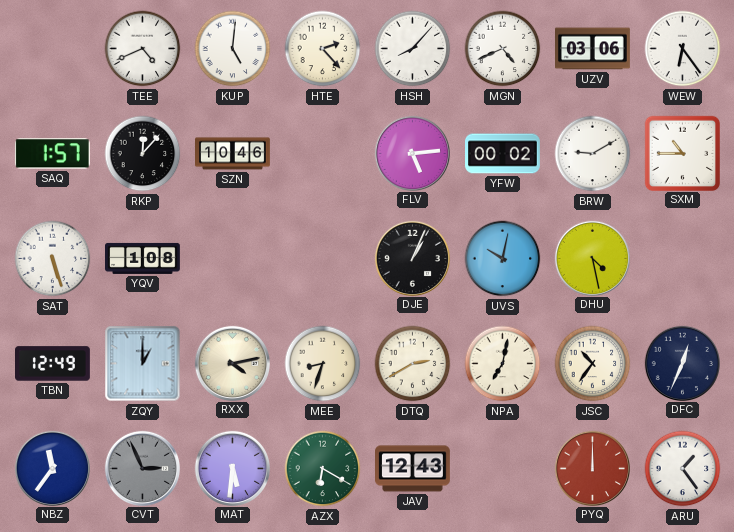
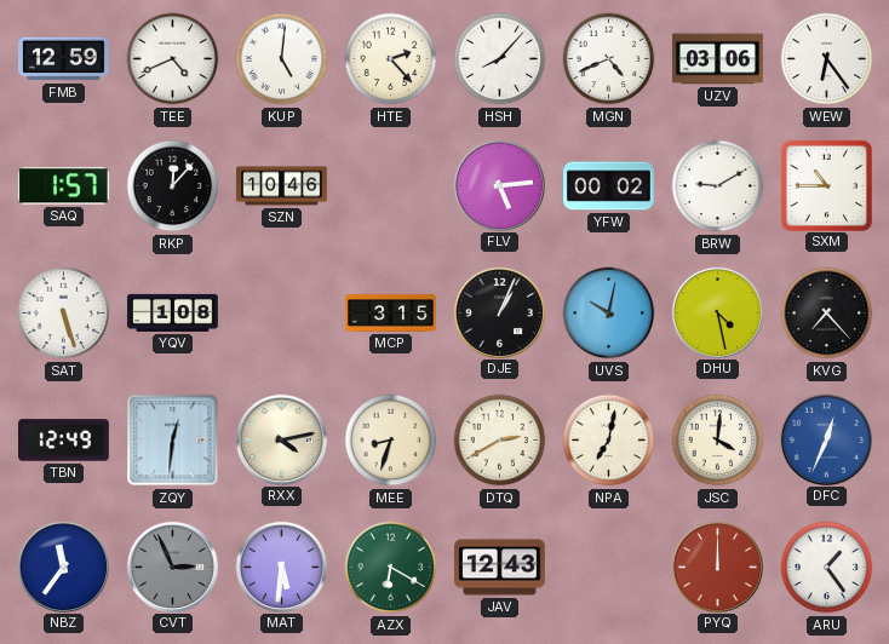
FMB: none -> 12:59 (64, 59)
MCP: none -> 3:15 (391, 314)
KVG: none -> 7:23 (827, 314)
ZQY: 1:00 -> 12:31 (173, 441)
JSC: 10:36 -> 4:01 (718, 441)
DFC dial: navy -> blue (826, 439)
